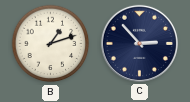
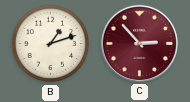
C dial: navy -> burgundy (139, 43)
